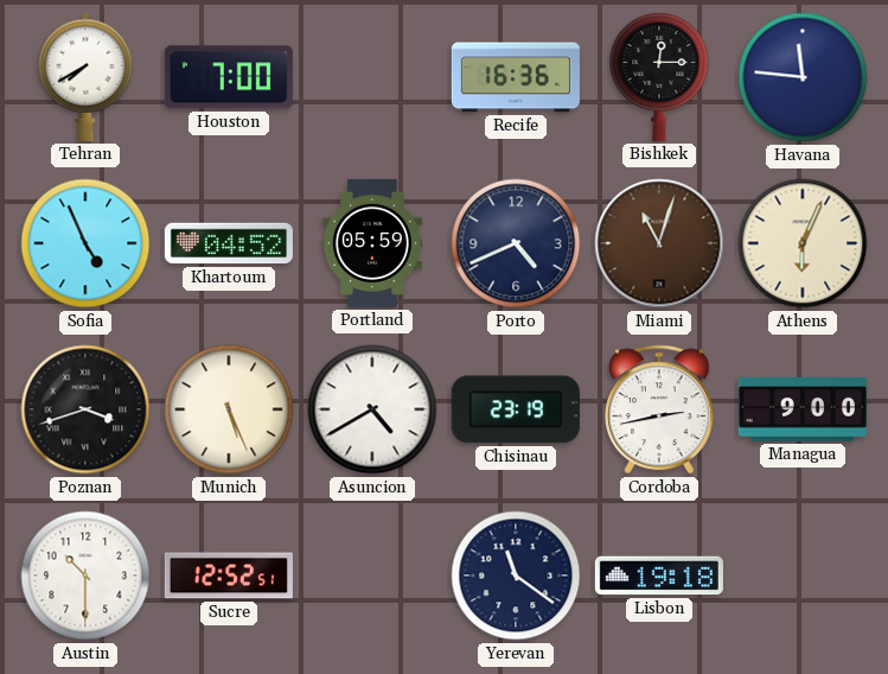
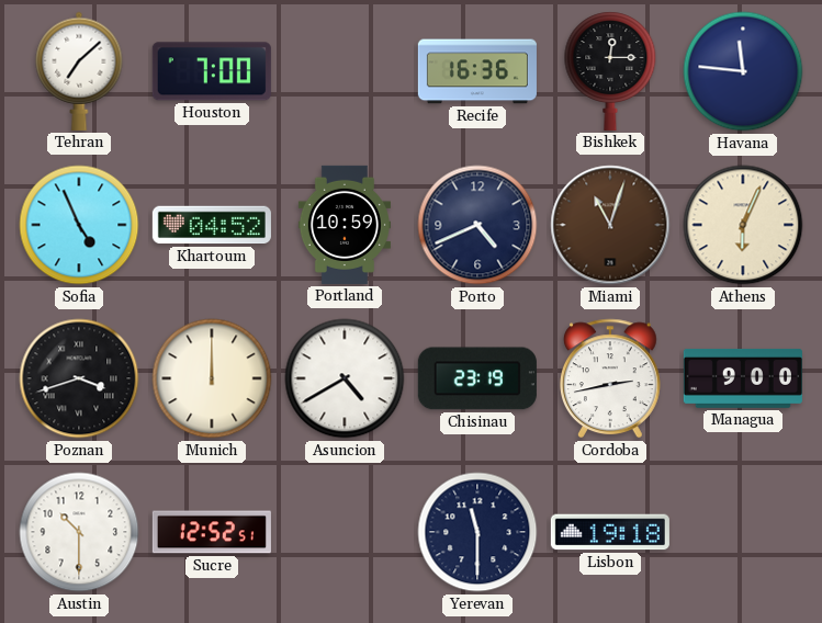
Tehran: 7:40 -> 7:08 (79, 71)
Portland: 05:59 -> 10:59 (345, 225)
Munich: 5:26 -> 12:00 (212, 378)
Yerevan: 11:21 -> 11:30 (477, 532)
